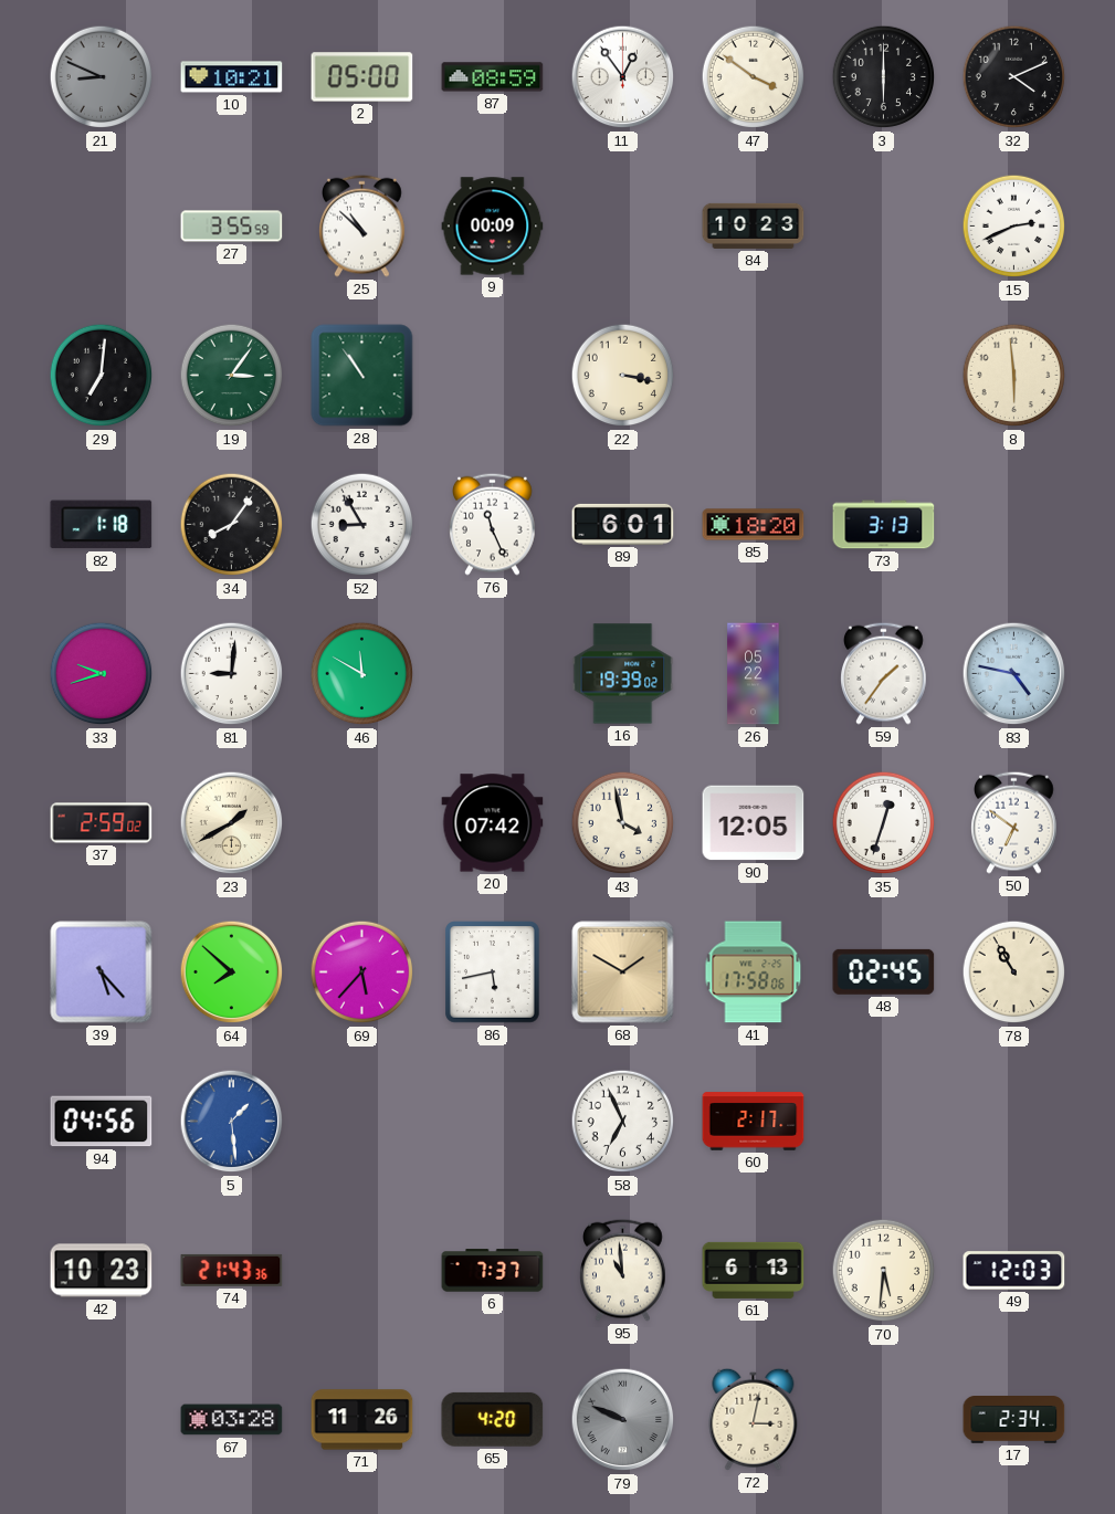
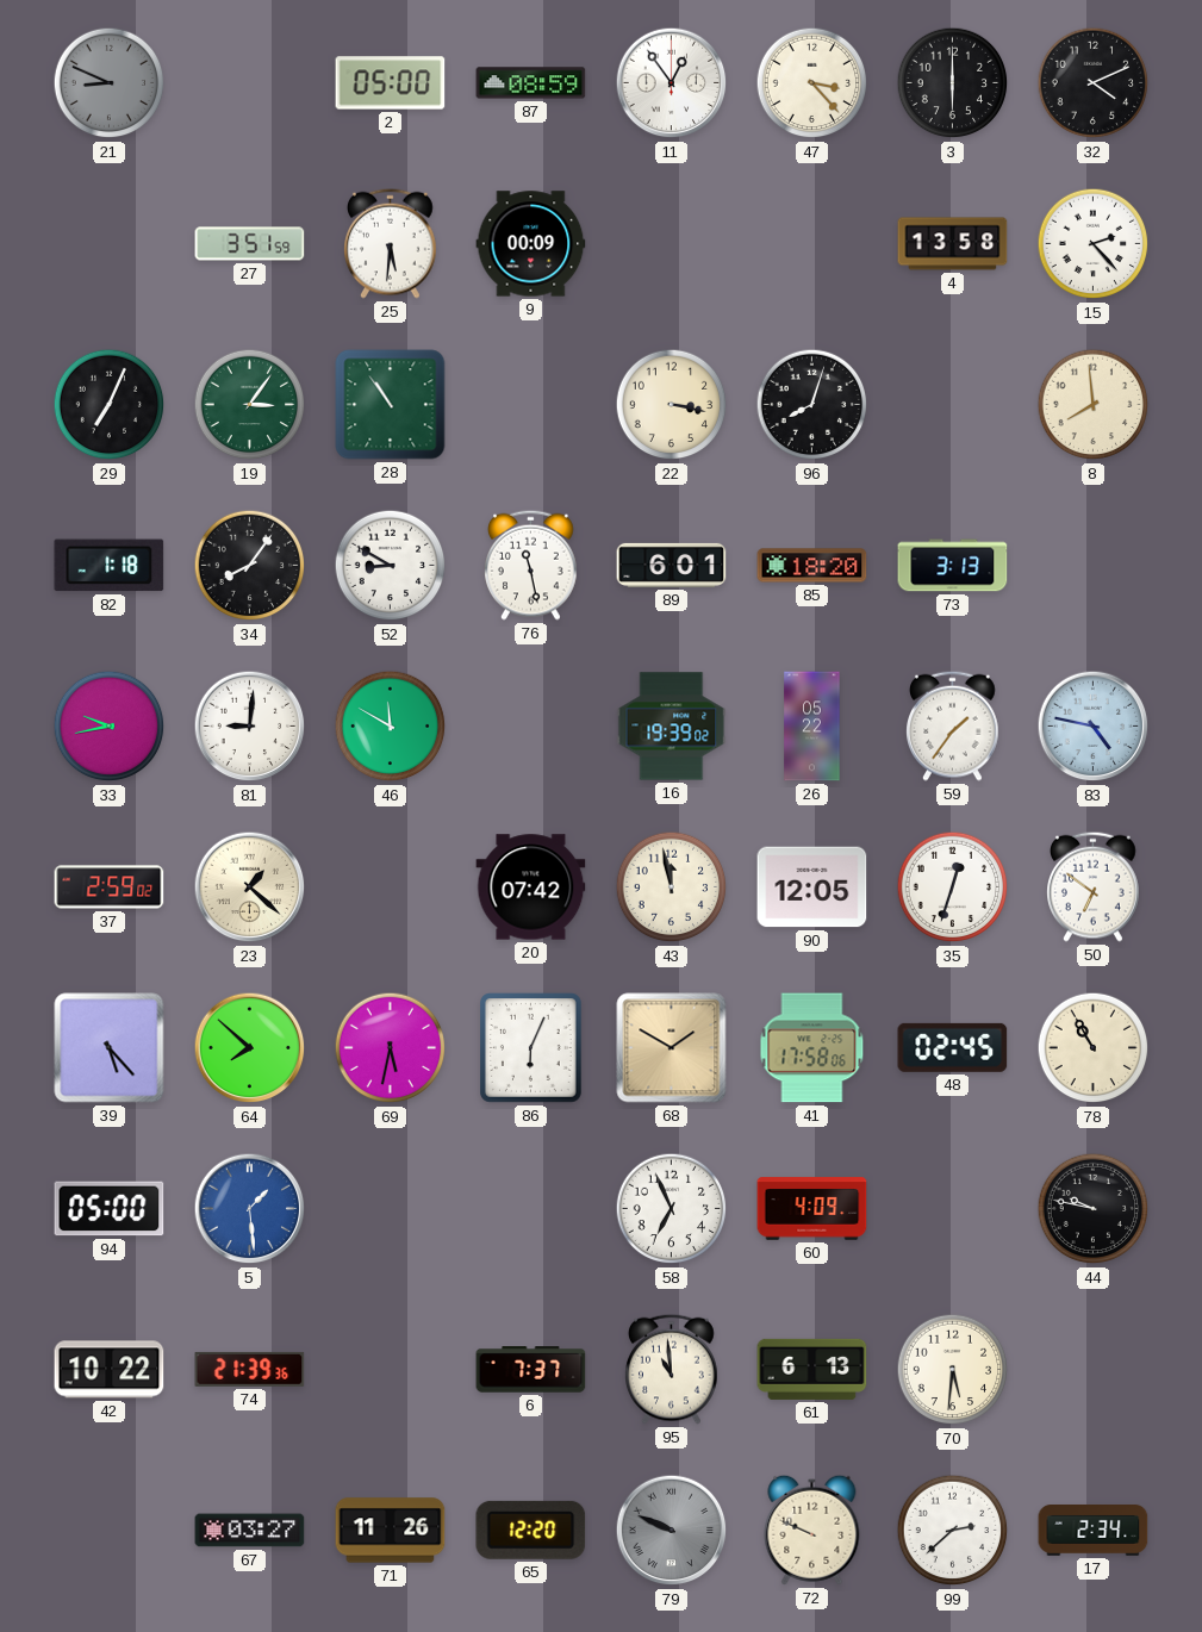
10: 10:21 -> none (232, 77)
47: 3:51 -> 3:23 (812, 83)
27: 3:55 -> 3:51 (250, 244)
25: 10:52 -> 5:31 (391, 243)
84: 10:23 -> none (754, 225)
4: none -> 13:58 (953, 244)
15: 2:41 -> 2:23 (1094, 244)
29: 7:01 -> 7:04 (110, 405)
96: none -> 8:03 (812, 405)
8: 5:59 -> 7:59 (1094, 405)
52: 8:55 -> 8:50 (391, 566)
76: 11:26 -> 11:28 (531, 565)
33: 9:42 -> 9:43 (110, 727)
23: 1:40 -> 1:22 (250, 887)
43: 3:58 -> 11:58 (672, 887)
69: 5:37 -> 5:32 (391, 1048)
86: 5:43 -> 6:04 (531, 1048)
94: 04:56 -> 05:00 (110, 1209)
60: 2:17 -> 4:09 (812, 1209)
44: none -> 9:47 (1094, 1209)
42: 10:23 -> 10:22 (110, 1370)
74: 21:43 -> 21:39 (250, 1369)
49: 12:03 -> none (1014, 1271)
67: 03:28 -> 03:27 (250, 1531)
65: 4:20 -> 12:20 (531, 1530)
72: 3:02 -> 9:49 (812, 1530)
99: none -> 2:38 (953, 1531)
